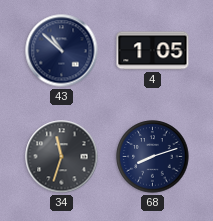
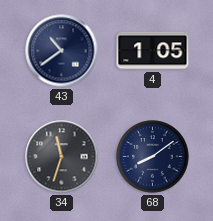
43: 10:52 -> 10:39 (62, 51)
68: 8:12 -> 8:09 (153, 157)
